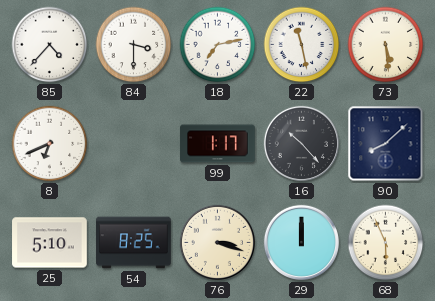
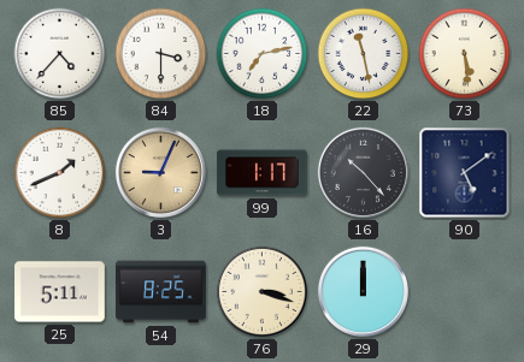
8: 6:41 -> 1:41 (60, 173)
3: none -> 9:04 (160, 172)
90: 8:08 -> 5:09 (465, 173)
25: 5:10 -> 5:11 (60, 292)
68: 5:56 -> none (386, 243)
